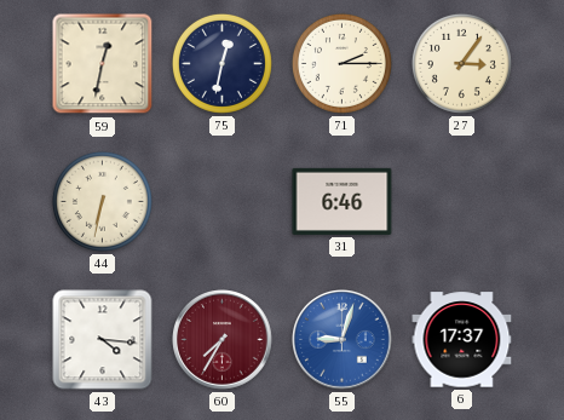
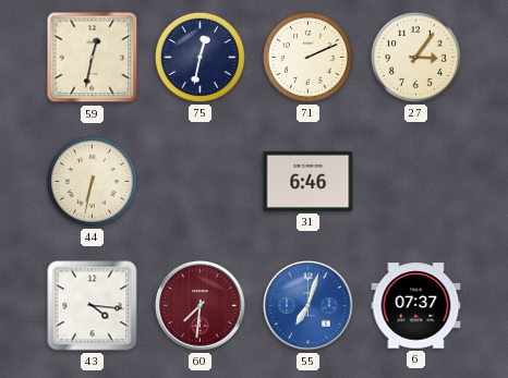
71: 2:15 -> 2:11 (307, 57)
60: 7:35 -> 7:31 (201, 306)
55: 9:03 -> 7:03 (309, 306)
6: 17:37 -> 07:37 (416, 306)
